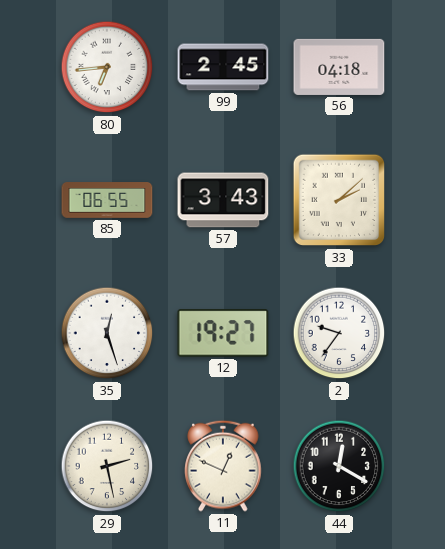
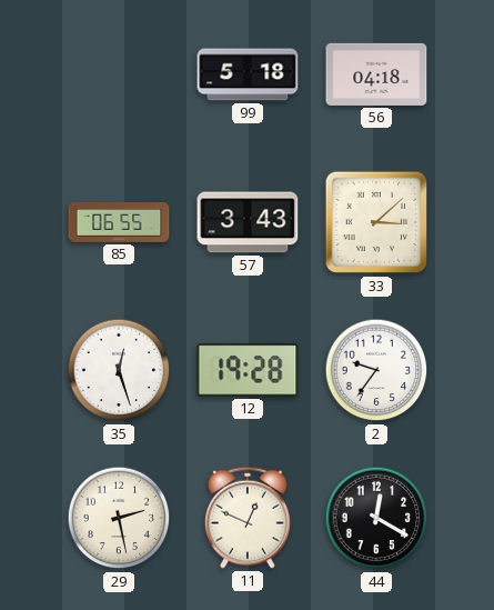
80: 6:44 -> none (107, 67)
99: 2:45 -> 5:18 (248, 74)
33: 2:08 -> 3:08 (376, 222)
12: 19:27 -> 19:28 (248, 370)
